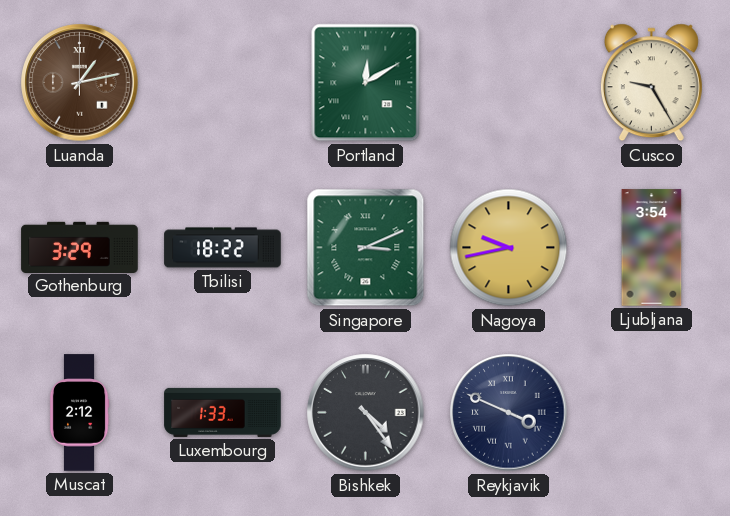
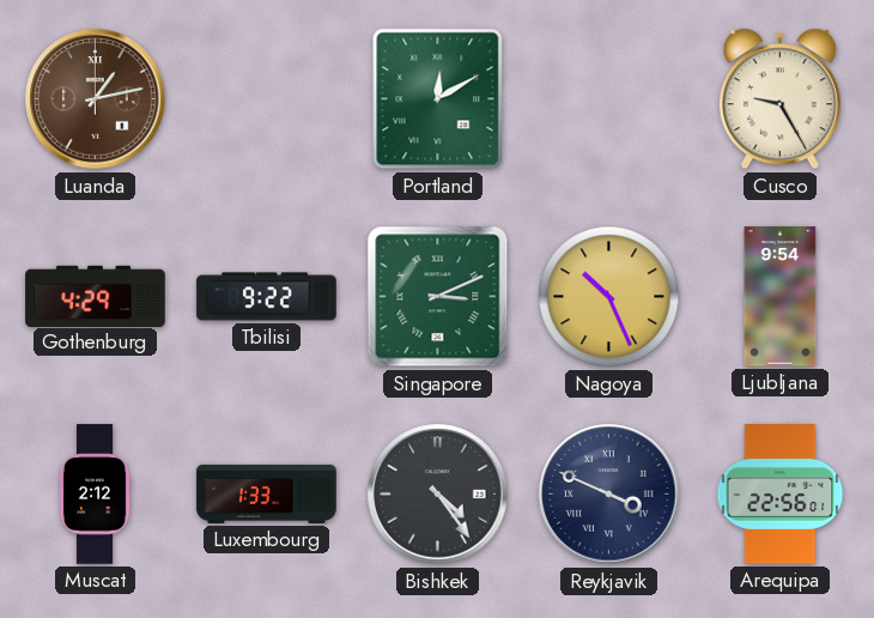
Gothenburg: 3:29 -> 4:29 (96, 296)
Tbilisi: 18:22 -> 9:22 (267, 297)
Nagoya: 9:43 -> 10:26 (609, 297)
Ljubljana: 3:54 -> 9:54 (781, 297)
Arequipa: none -> 22:56 (781, 495)
